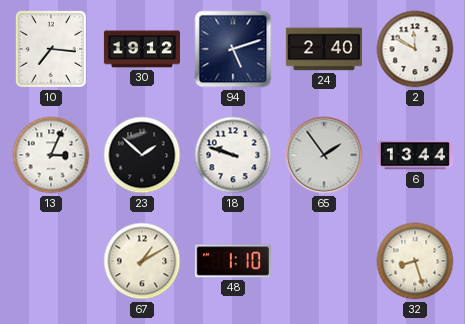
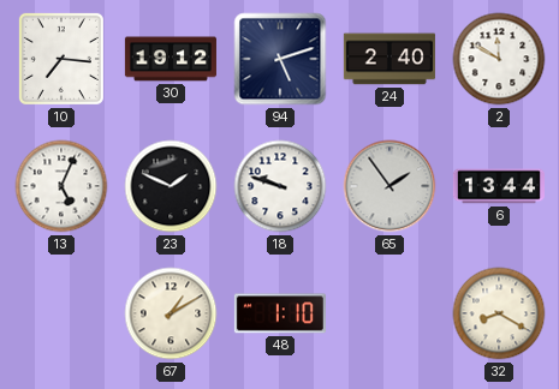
13: 3:04 -> 5:04 (61, 186)
23: 1:52 -> 1:49 (171, 186)
32: 8:27 -> 8:20 (499, 313)
